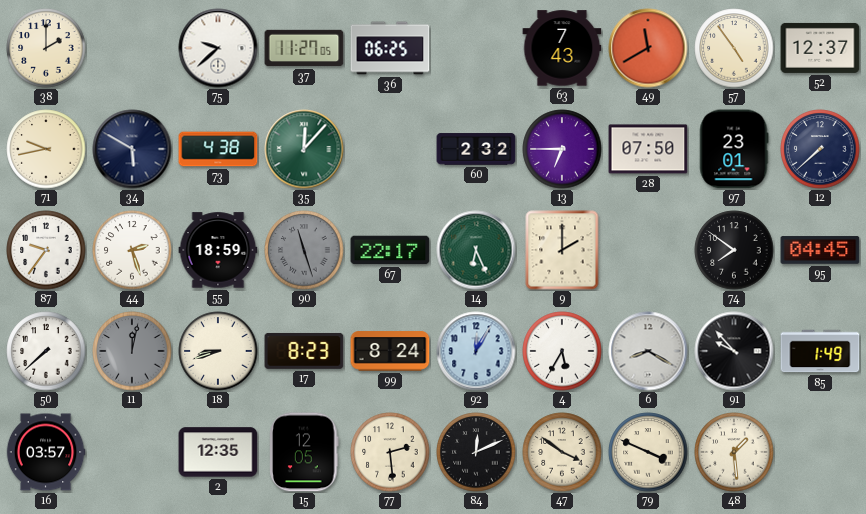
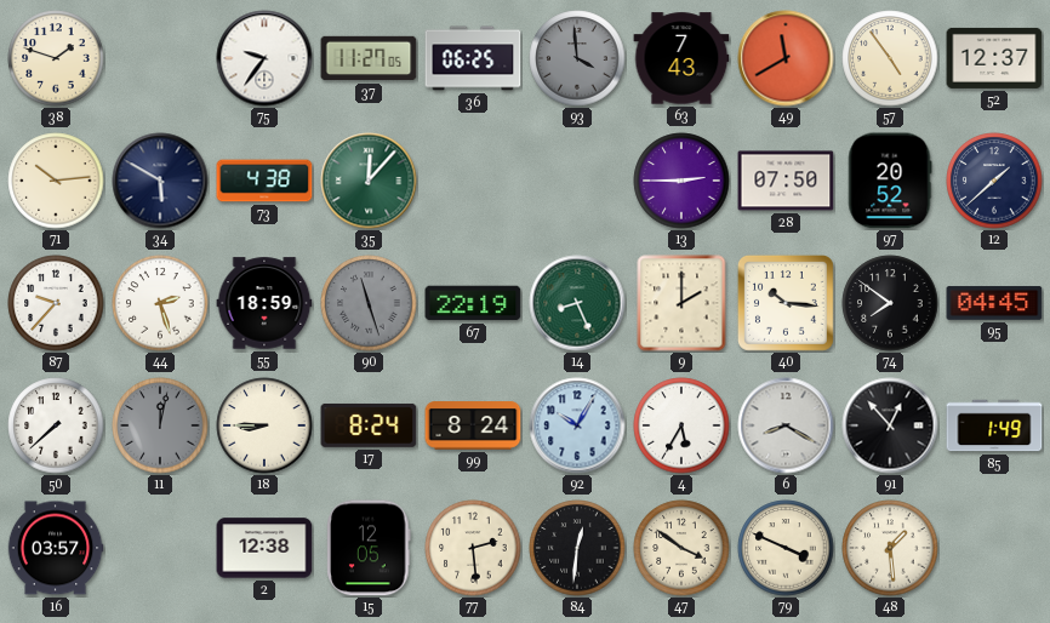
38: 2:00 -> 1:48 (56, 58)
75: 9:38 -> 9:36 (264, 58)
93: none -> 3:59 (577, 58)
71: 9:43 -> 10:14 (56, 181)
60: 2:32 -> none (476, 149)
13: 6:45 -> 2:45 (681, 181)
97: 23:01 -> 20:52 (890, 181)
12: 7:38 -> 1:38 (994, 181)
87: 9:36 -> 9:37 (56, 303)
67: 22:17 -> 22:19 (473, 303)
14: 6:26 -> 8:26 (577, 303)
40: none -> 10:16 (786, 303)
18: 8:42 -> 8:45 (264, 425)
17: 8:23 -> 8:24 (369, 425)
92: 12:05 -> 10:05 (577, 425)
91: 9:53 -> 12:53 (890, 425)
2: 12:35 -> 12:38 (264, 548)
84: 12:11 -> 12:31 (577, 548)
